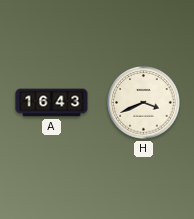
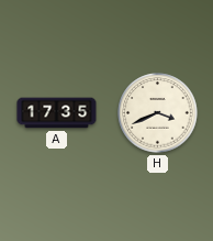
A: 16:43 -> 17:35 (57, 113)
